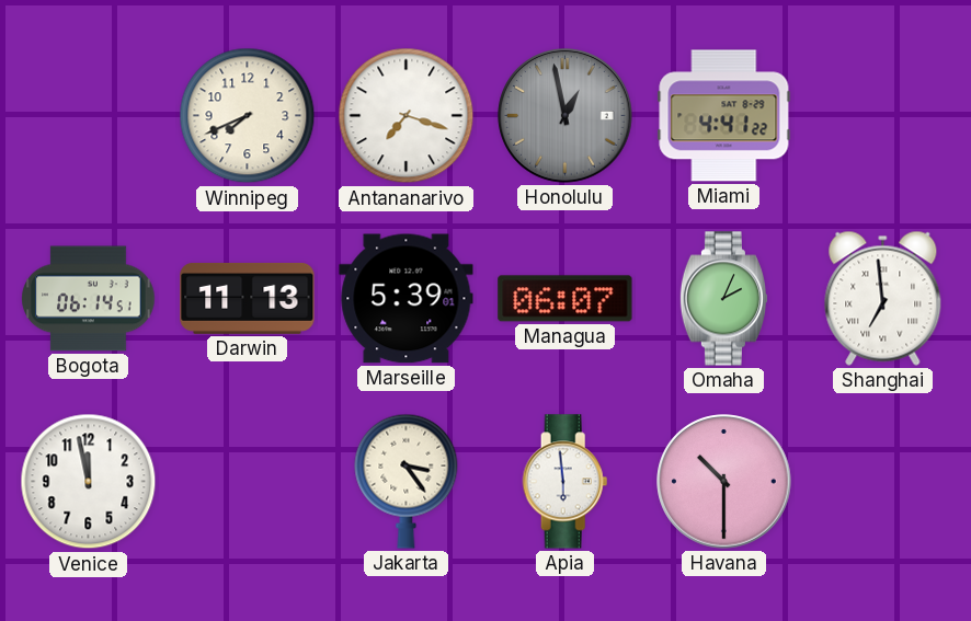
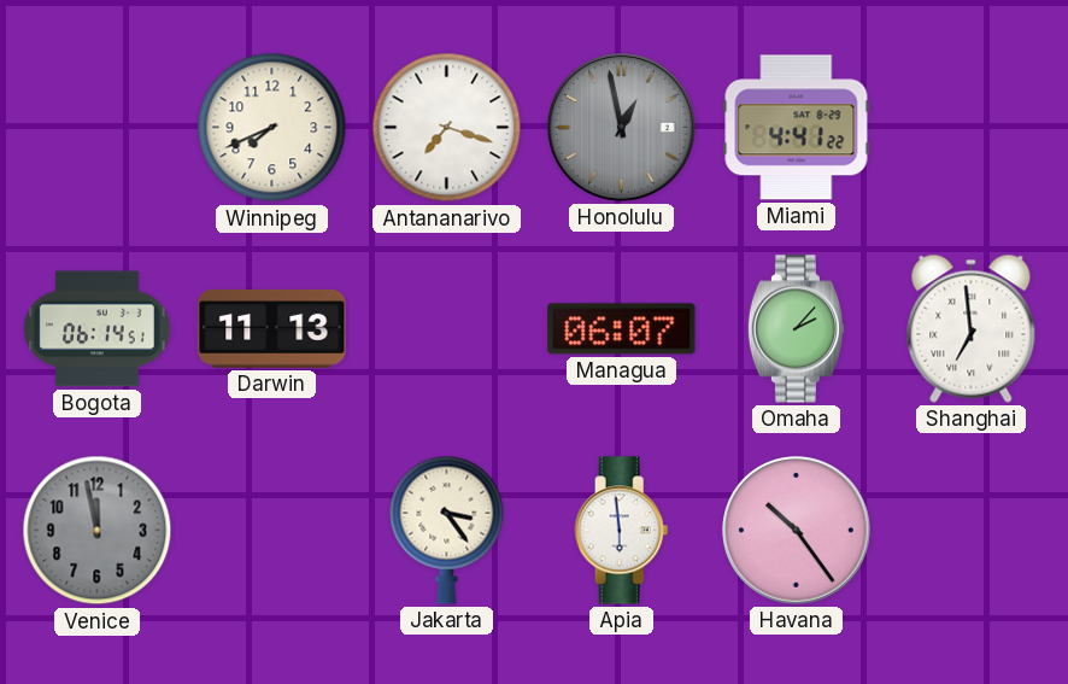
Marseille: 5:39 -> none (407, 299)
Omaha: 2:04 -> 2:07 (796, 329)
Venice dial: white -> grey (98, 531)
Havana: 10:30 -> 10:24 (797, 531)
